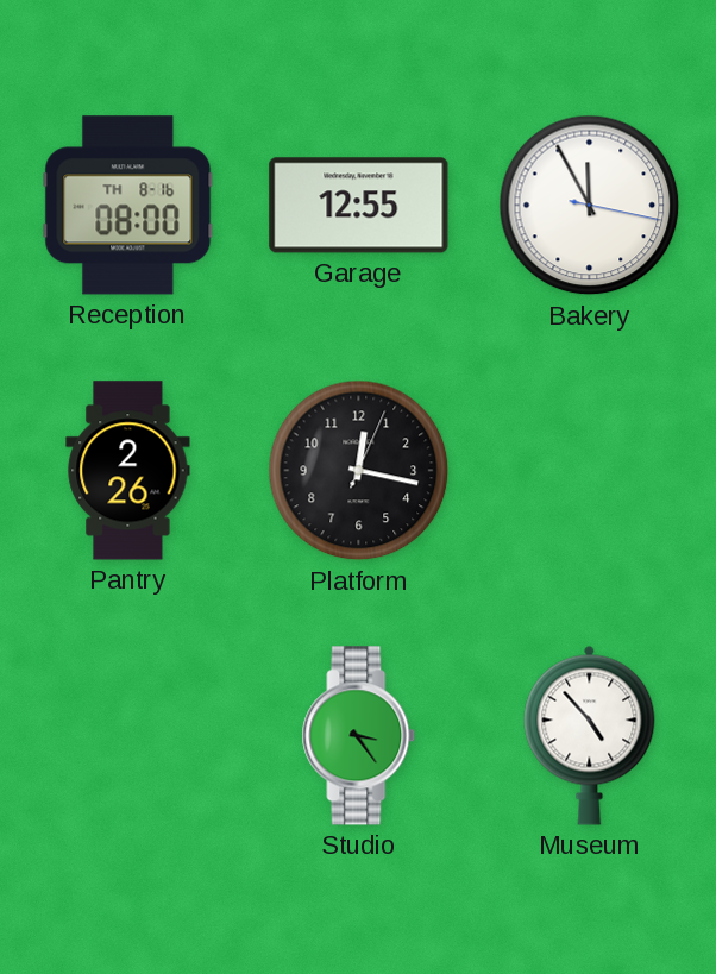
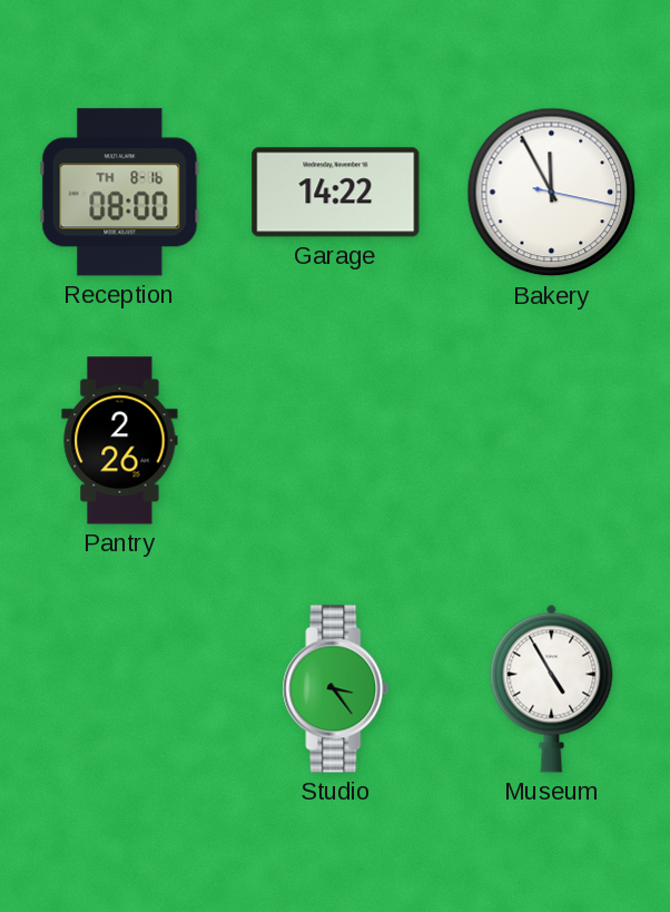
Garage: 12:55 -> 14:22 (336, 193)
Platform: 12:17 -> none (359, 471)
Museum: 4:53 -> 4:55 (552, 688)
